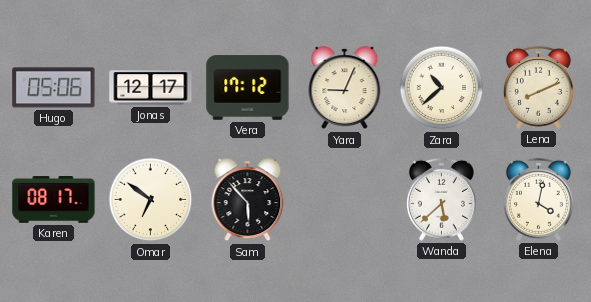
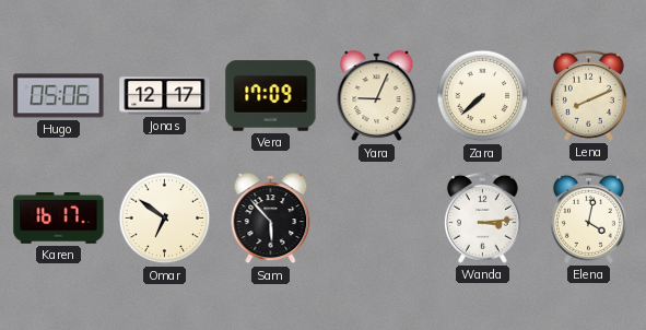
Vera: 17:12 -> 17:09 (271, 96)
Zara: 10:38 -> 7:38 (483, 96)
Karen: 08:17 -> 16:17 (59, 219)
Wanda: 5:38 -> 3:14 (482, 217)
